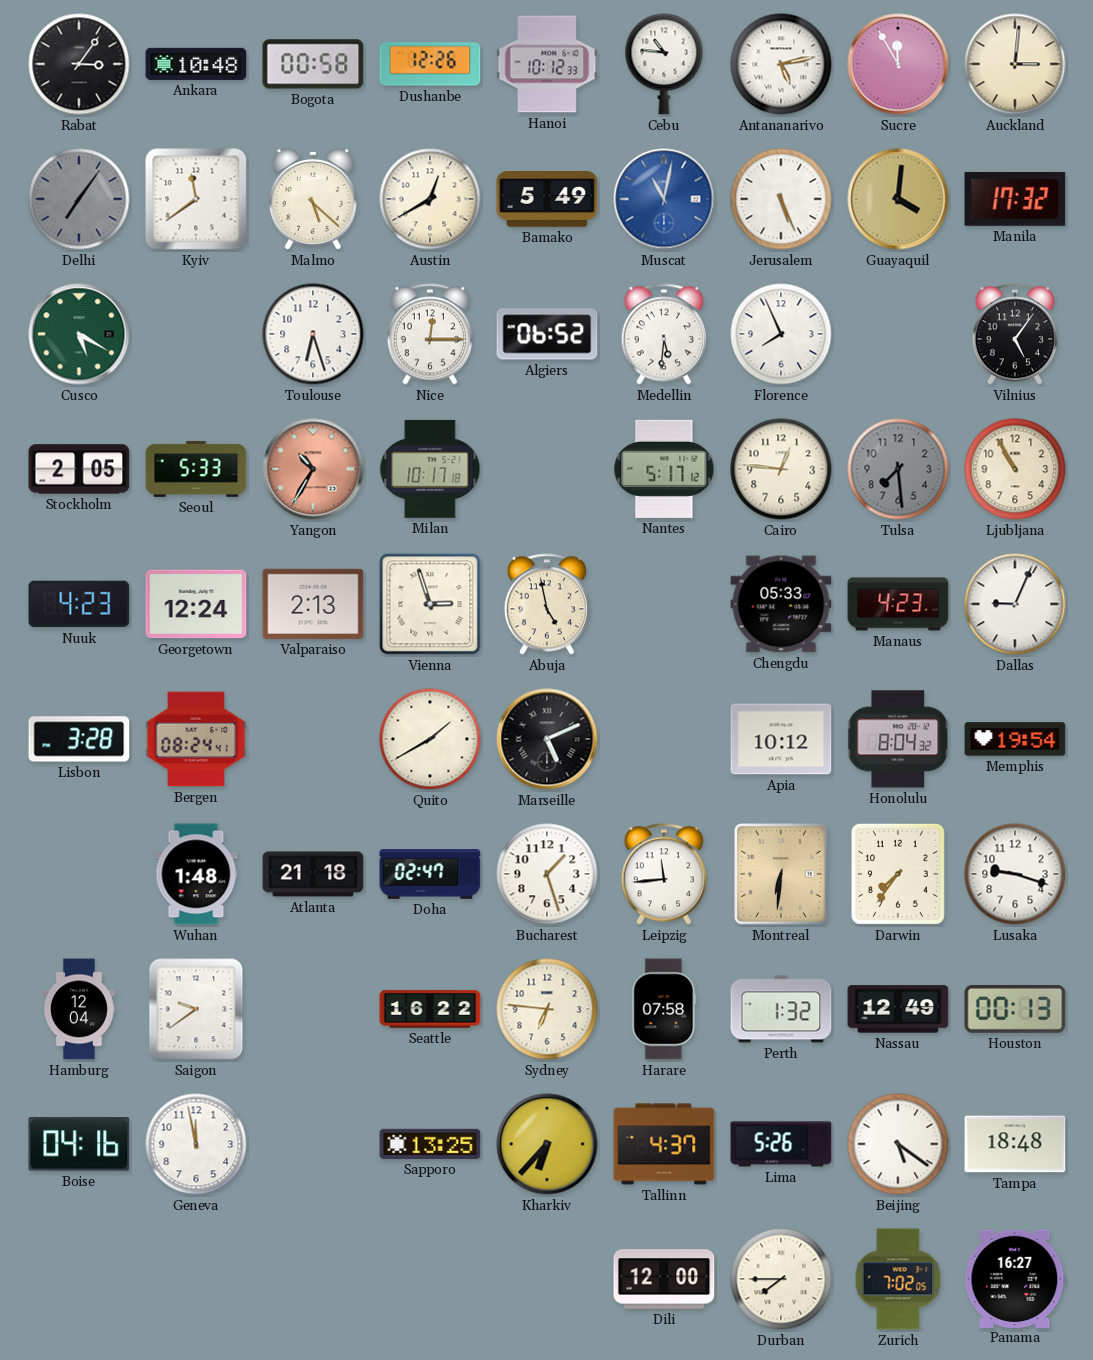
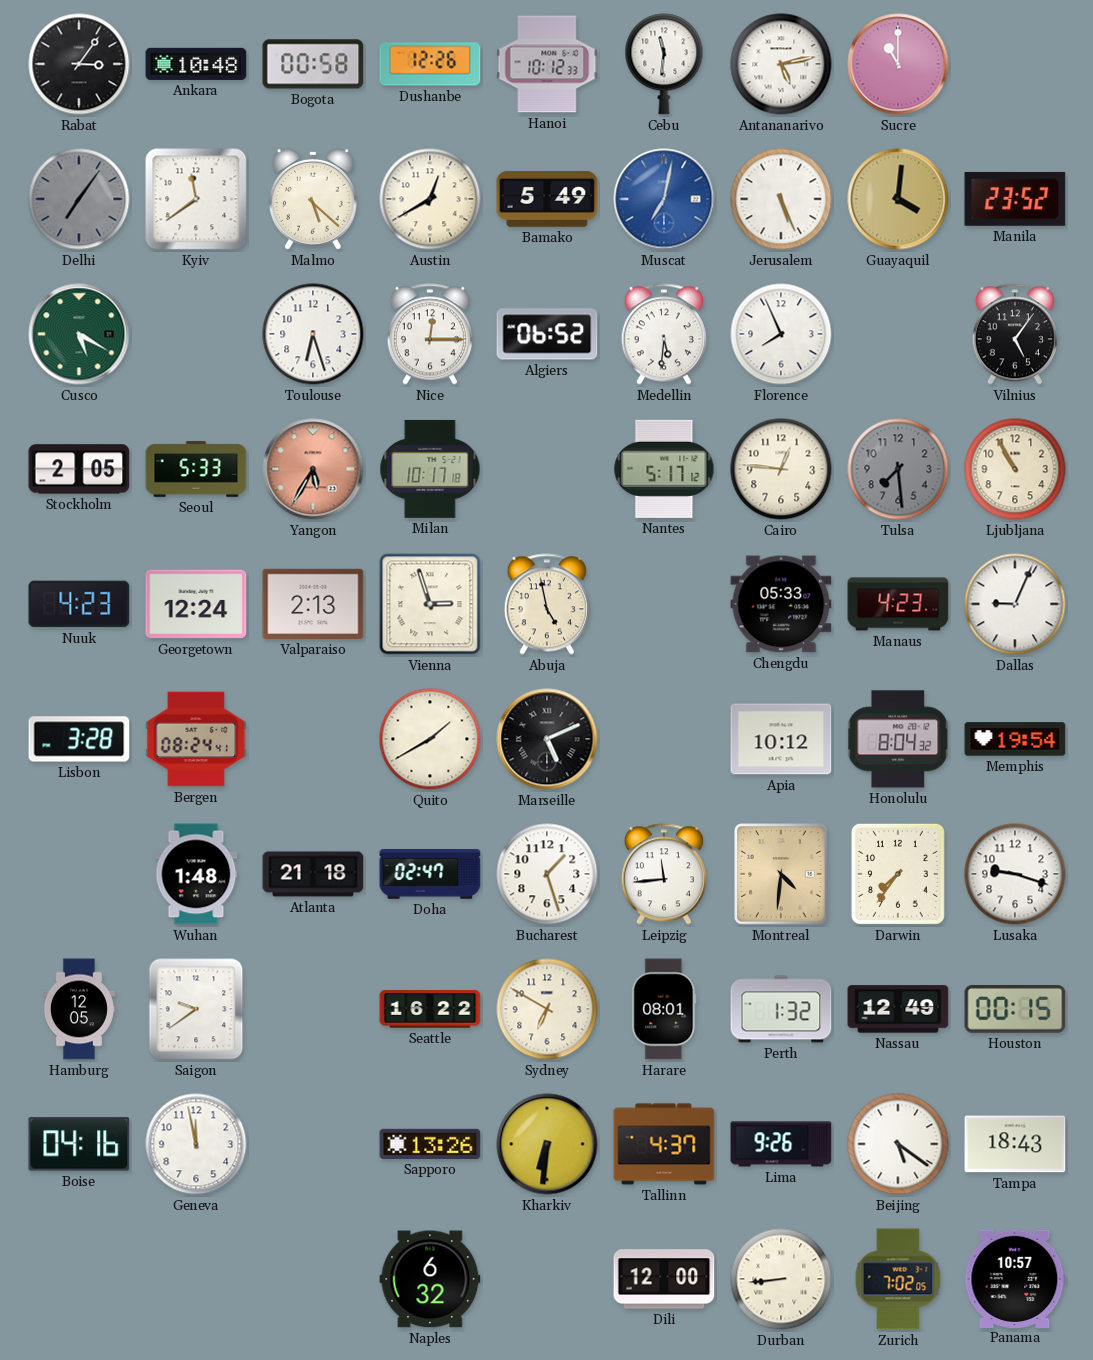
Cebu: 10:46 -> 11:31 (664, 64)
Sucre: 11:55 -> 11:00 (898, 64)
Auckland: 3:01 -> none (1015, 64)
Muscat: 11:02 -> 7:02 (664, 199)
Manila: 17:32 -> 23:52 (1015, 199)
Yangon: 10:35 -> 5:35 (313, 469)
Montreal: 6:31 -> 4:31 (781, 874)
Hamburg: 12:04 -> 12:05 (79, 1009)
Sydney: 6:46 -> 6:50 (547, 1009)
Harare: 07:58 -> 08:01 (664, 1009)
Houston: 00:13 -> 00:15 (1015, 1010)
Sapporo: 13:25 -> 13:26 (430, 1144)
Kharkiv: 6:37 -> 6:31 (547, 1144)
Lima: 5:26 -> 9:26 (781, 1144)
Tampa: 18:48 -> 18:43 (1015, 1144)
Naples: none -> 6:32 (430, 1279)
Durban: 7:45 -> 8:44 (781, 1279)
Panama: 16:27 -> 10:57 (1015, 1278)
